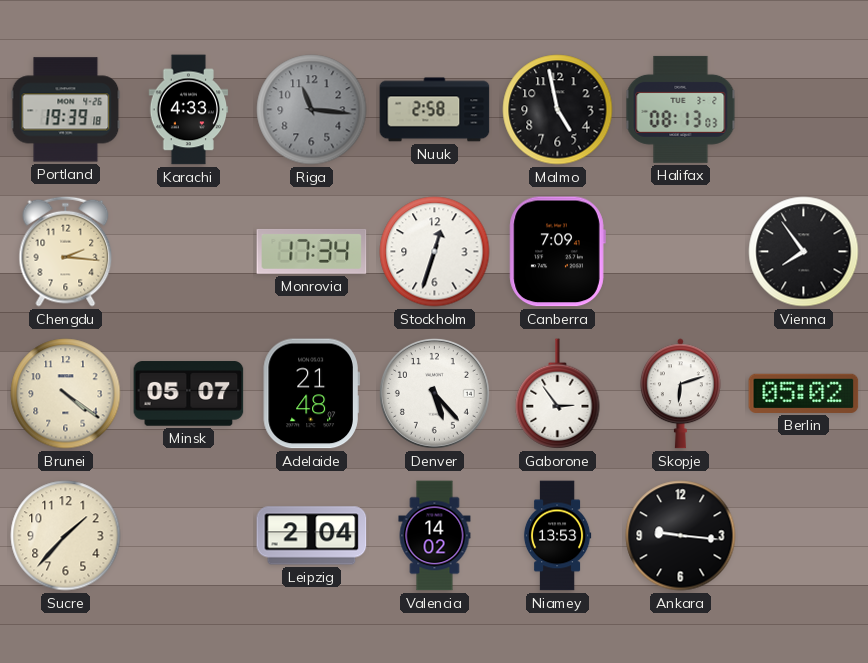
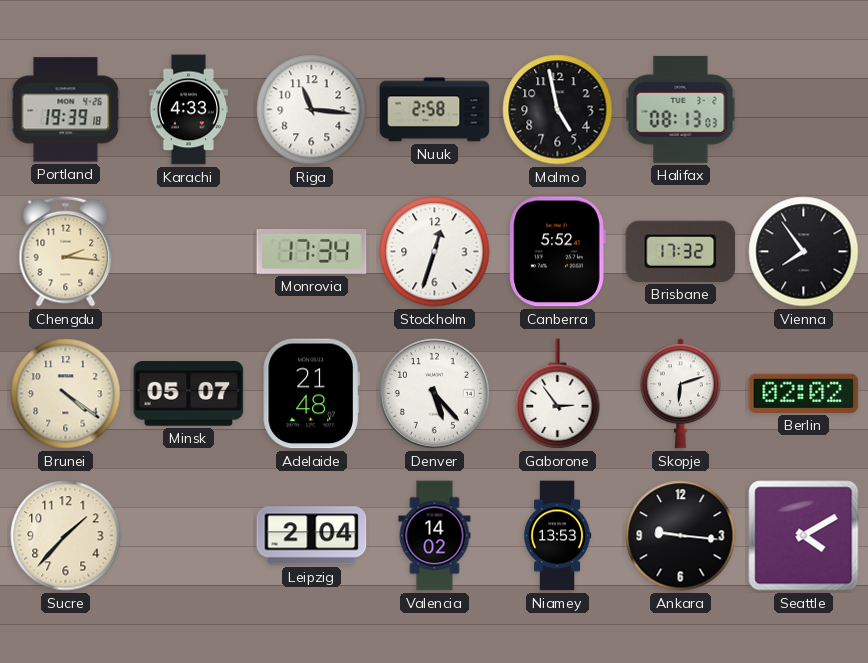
Riga dial: grey -> white (312, 110)
Canberra: 7:09 -> 5:52 (557, 252)
Brisbane: none -> 17:32 (681, 251)
Berlin: 05:02 -> 02:02 (804, 393)
Seattle: none -> 4:10 (804, 536)
